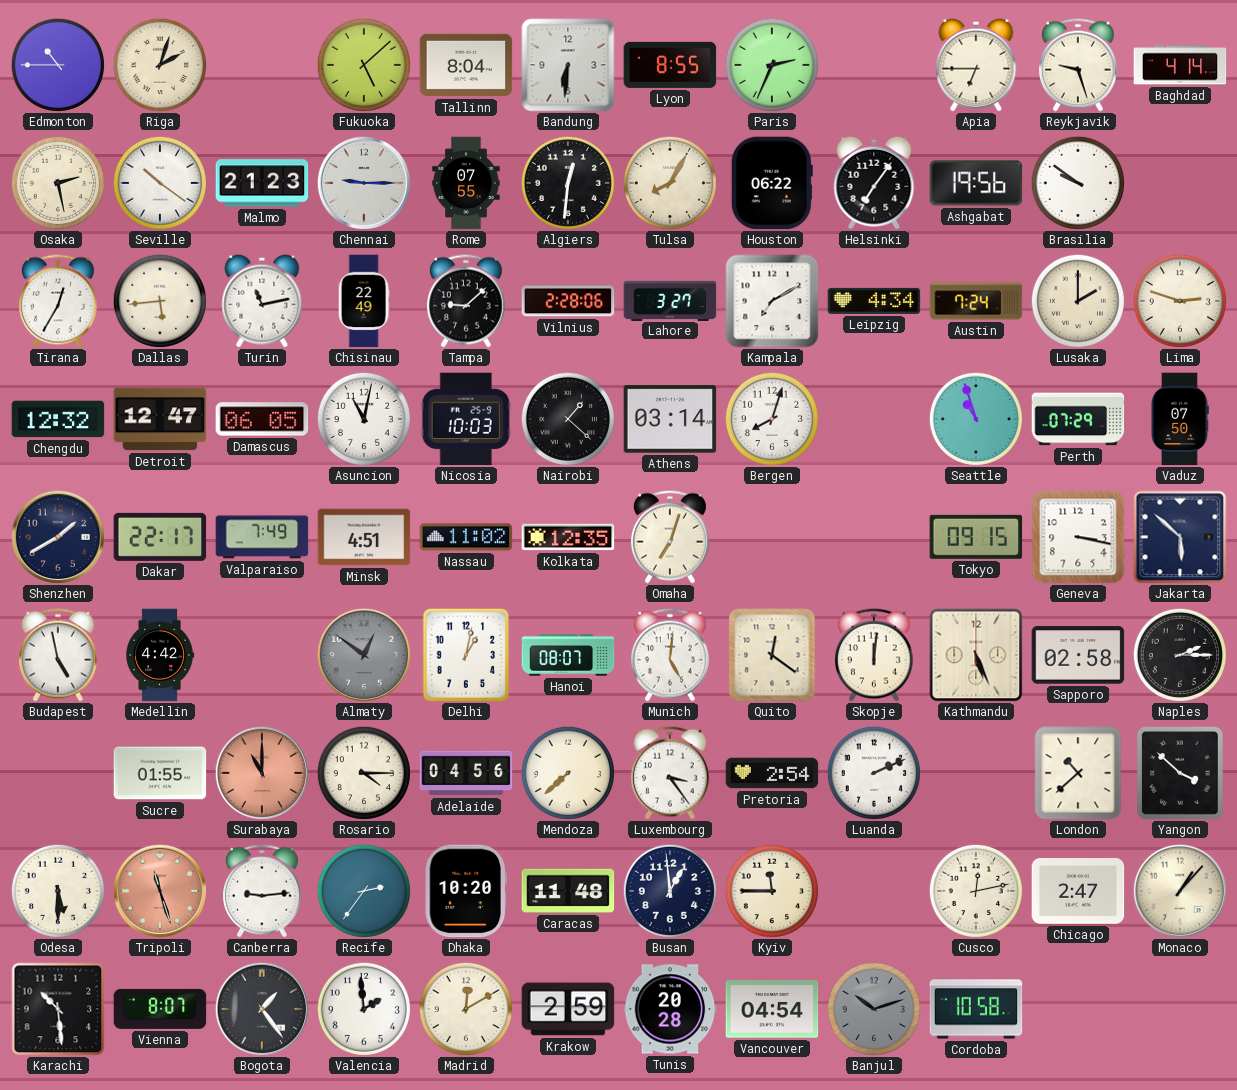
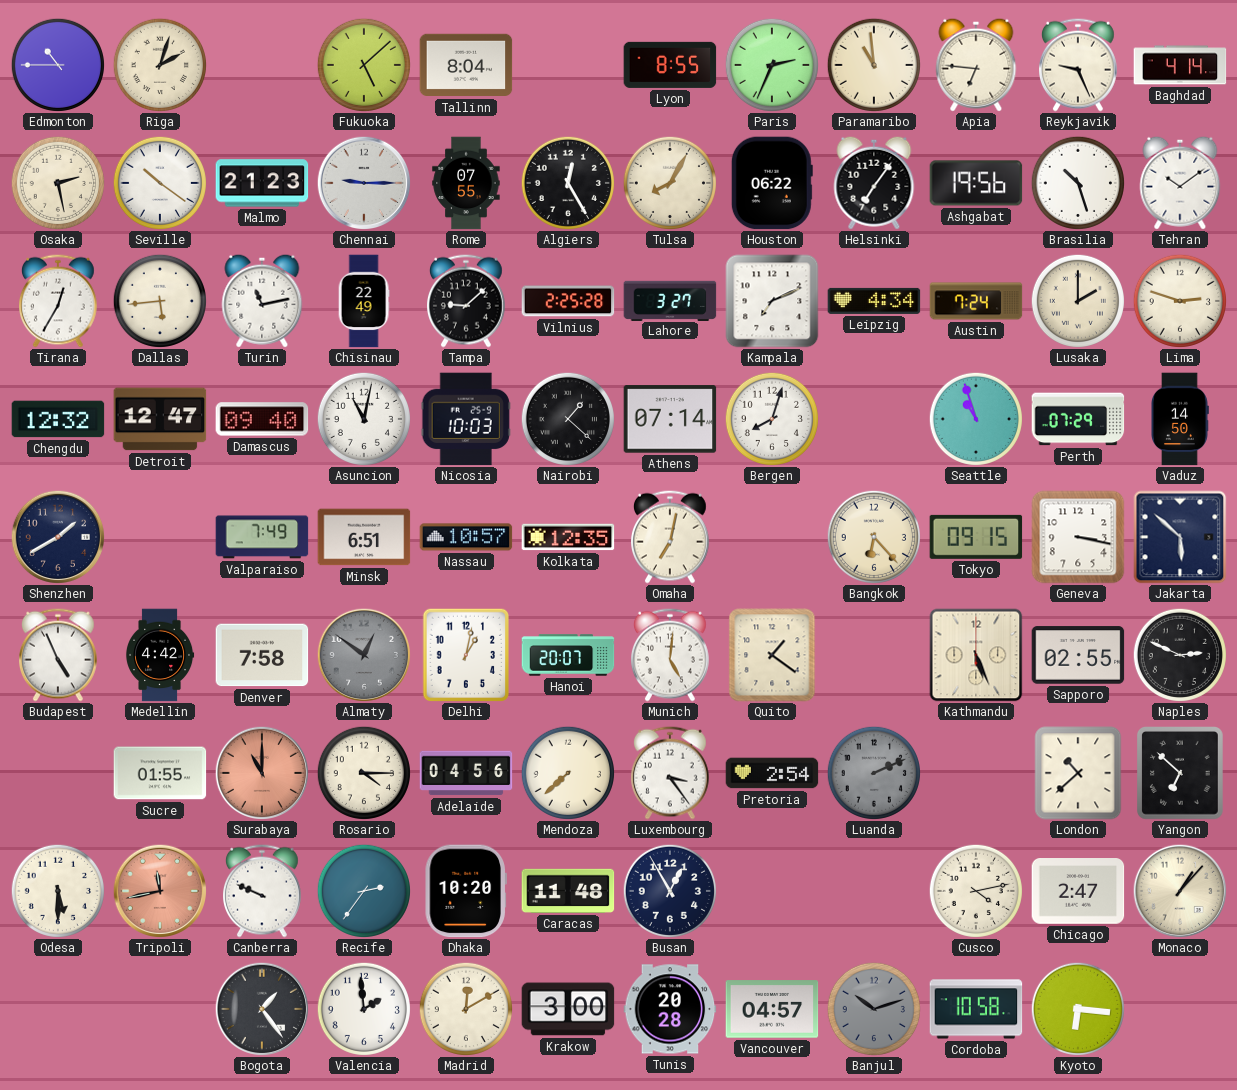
Bandung: 6:31 -> none (568, 65)
Paramaribo: none -> 10:59 (874, 65)
Apia: 6:45 -> 6:46 (976, 65)
Reykjavik: 9:27 -> 9:26 (1079, 65)
Algiers: 12:31 -> 12:25 (568, 183)
Brasilia: 9:51 -> 10:27 (1078, 183)
Tehran: none -> 10:09 (1180, 183)
Vilnius: 2:28 -> 2:25 (568, 301)
Kampala: 7:10 -> 7:11 (772, 301)
Damascus: 06:05 -> 09:40 (262, 419)
Athens: 03:14 -> 07:14 (670, 419)
Vaduz: 07:50 -> 14:50 (1180, 419)
Dakar: 22:17 -> none (160, 537)
Minsk: 4:51 -> 6:51 (364, 537)
Nassau: 11:02 -> 10:57 (466, 537)
Omaha: 7:03 -> 7:02 (671, 537)
Bangkok: none -> 6:23 (874, 537)
Budapest: 4:58 -> 4:56 (59, 655)
Denver: none -> 7:58 (262, 655)
Hanoi: 08:07 -> 20:07 (568, 655)
Quito: 12:21 -> 1:21 (772, 655)
Skopje: 12:01 -> none (875, 655)
Sapporo: 02:58 -> 02:55 (1078, 655)
Naples: 2:15 -> 2:49 (1180, 655)
Luanda dial: white -> grey (874, 773)
Yangon: 3:52 -> 6:52 (1181, 774)
Tripoli: 11:27 -> 11:43 (160, 891)
Canberra: 9:14 -> 9:49 (263, 891)
Busan: 12:59 -> 12:55 (670, 891)
Kyiv: 11:45 -> none (772, 891)
Cusco: 12:13 -> 4:13 (976, 891)
Karachi: 10:29 -> none (58, 1009)
Vienna: 8:07 -> none (160, 1009)
Krakow: 2:59 -> 3:00 (568, 1009)
Vancouver: 04:54 -> 04:57 (772, 1009)
Kyoto: none -> 6:16 (1078, 1009)
